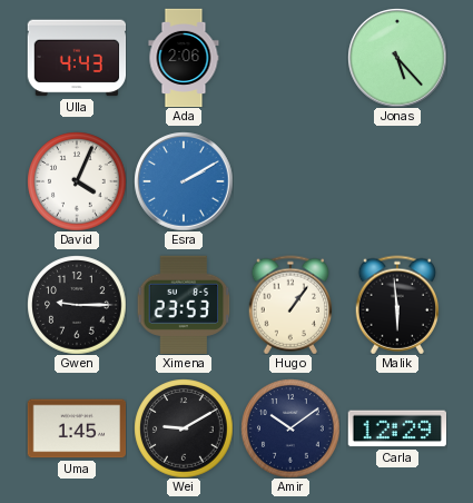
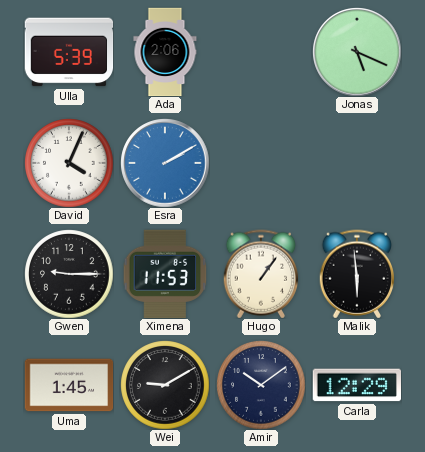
Ulla: 4:43 -> 5:39 (69, 52)
Jonas: 5:23 -> 5:19 (357, 52)
Ximena: 23:53 -> 11:53 (165, 273)
